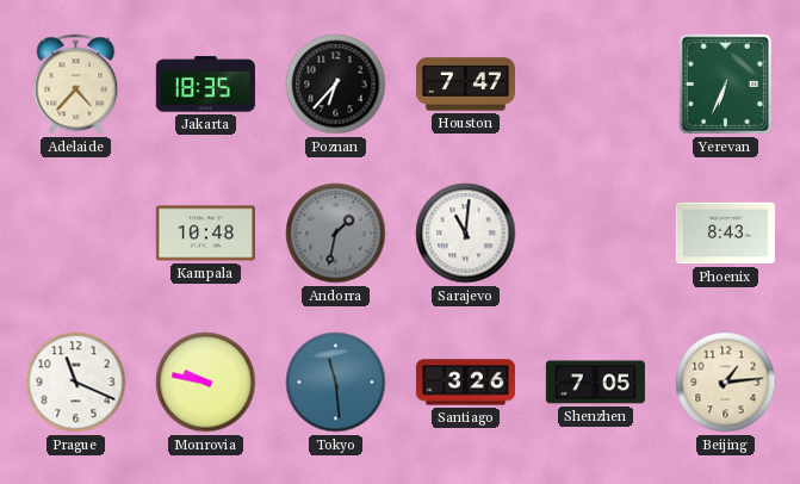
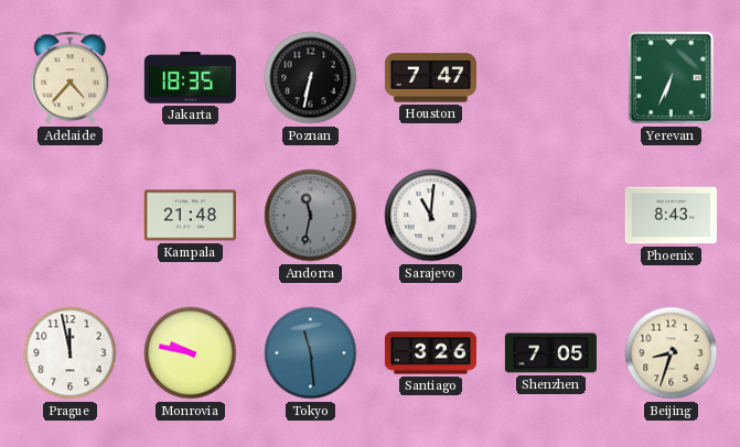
Poznan: 6:37 -> 6:32 (311, 78)
Kampala: 10:48 -> 21:48 (190, 216)
Andorra: 1:32 -> 11:32 (311, 216)
Prague: 11:19 -> 11:58 (71, 353)
Beijing: 1:14 -> 8:33 (672, 353)
